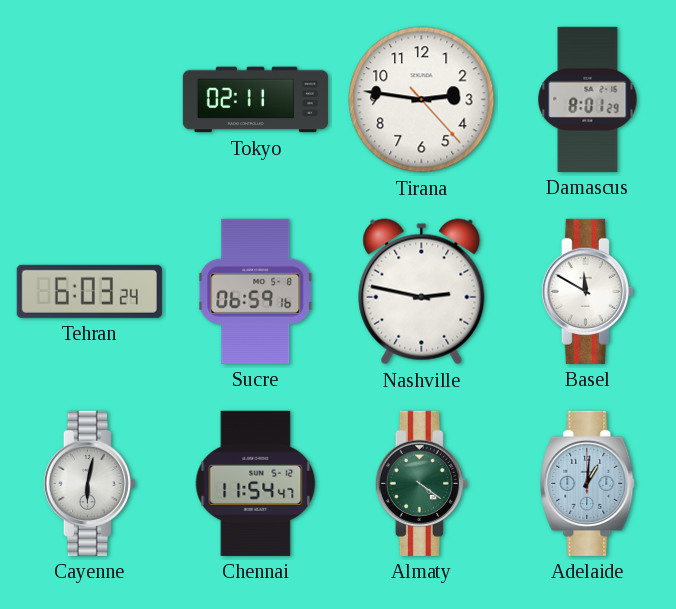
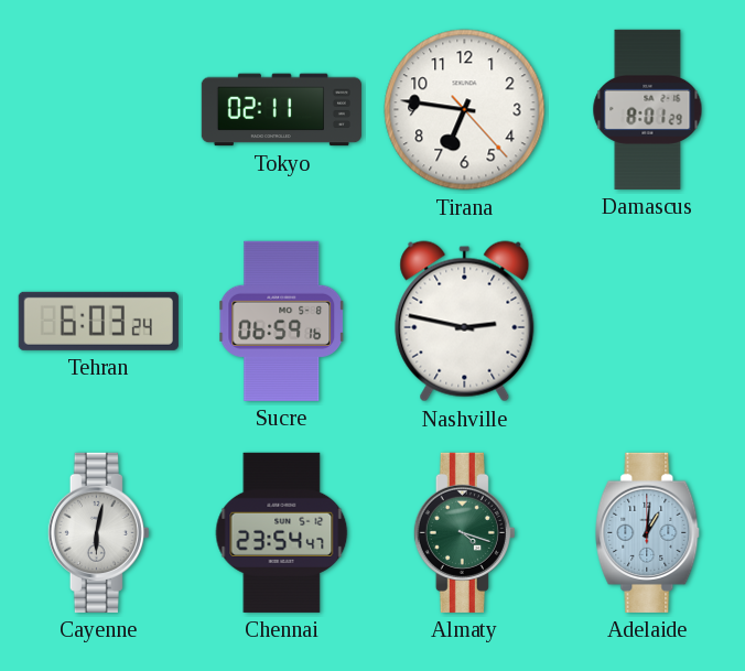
Tirana: 2:46 -> 6:46 (465, 110)
Basel: 11:50 -> none (587, 291)
Chennai: 11:54 -> 23:54 (282, 532)
Almaty: 4:21 -> 4:18 (464, 532)
